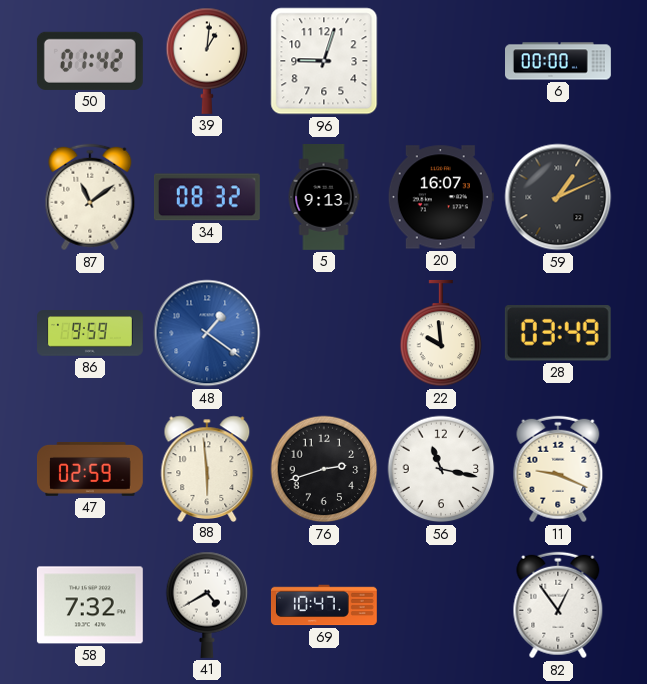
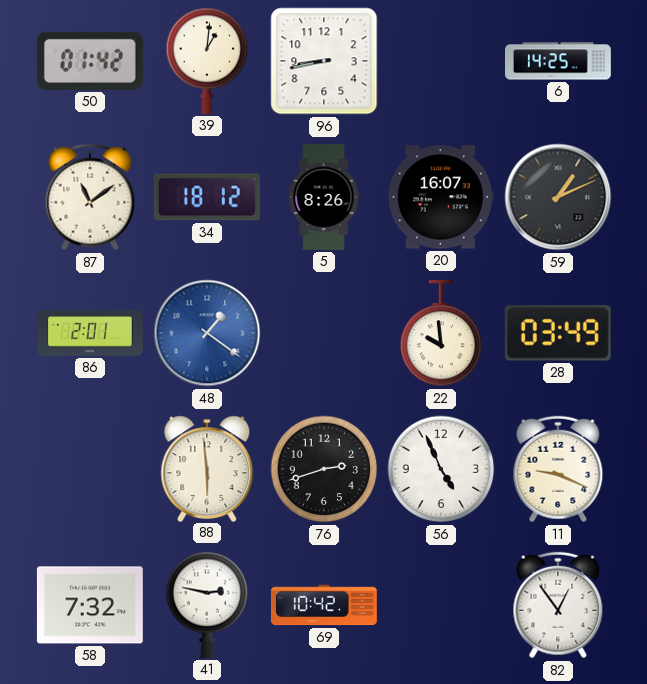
96: 9:03 -> 8:43 (324, 61)
6: 00:00 -> 14:25 (559, 61)
34: 08:32 -> 18:12 (207, 197)
5: 9:13 -> 8:26 (324, 198)
86: 9:59 -> 2:01 (91, 333)
47: 02:59 -> none (90, 469)
56: 11:17 -> 4:56 (441, 469)
41: 4:40 -> 2:47 (207, 605)
69: 10:47 -> 10:42 (324, 605)
